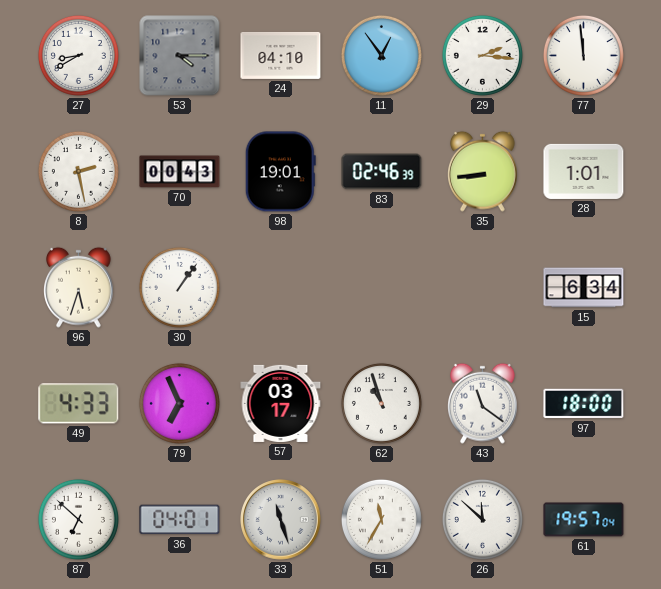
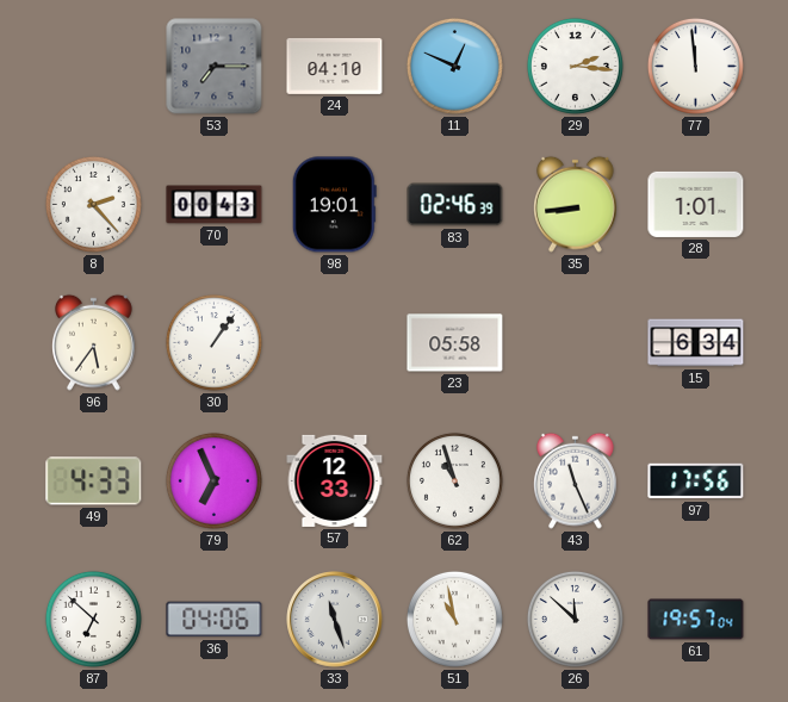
27: 8:40 -> none (78, 55)
53: 4:15 -> 7:15 (215, 67)
11: 12:54 -> 12:49 (454, 66)
8: 2:28 -> 2:23 (93, 204)
96: 5:33 -> 5:36 (94, 342)
23: none -> 05:58 (455, 343)
57: 03:17 -> 12:33 (335, 480)
43: 11:21 -> 11:26 (576, 480)
97: 18:00 -> 17:56 (696, 482)
36: 04:01 -> 04:06 (215, 620)
51: 11:35 -> 10:58 (454, 619)
